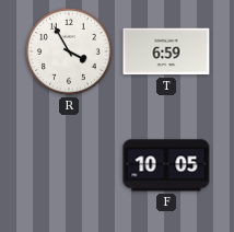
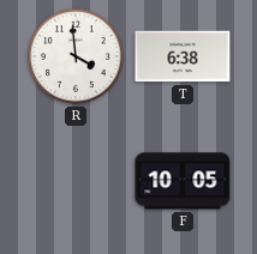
R: 3:55 -> 3:59 (77, 58)
T: 6:59 -> 6:38 (183, 56)
